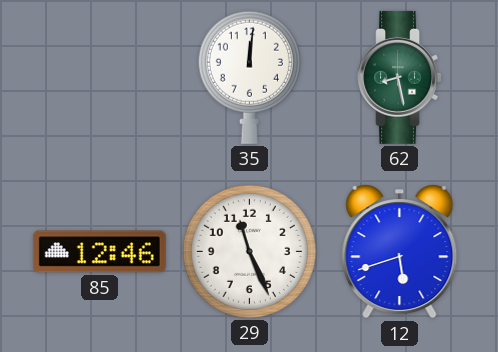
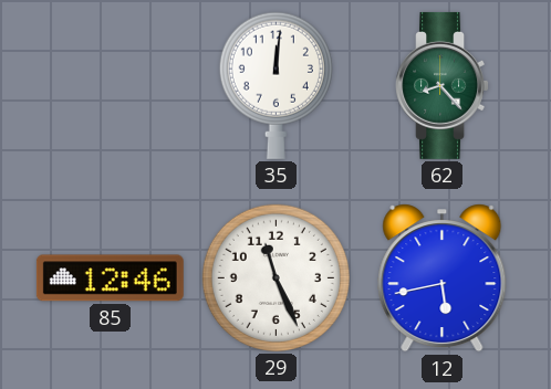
62: 8:28 -> 8:23 (443, 85)
12: 5:42 -> 5:43 (443, 278)
